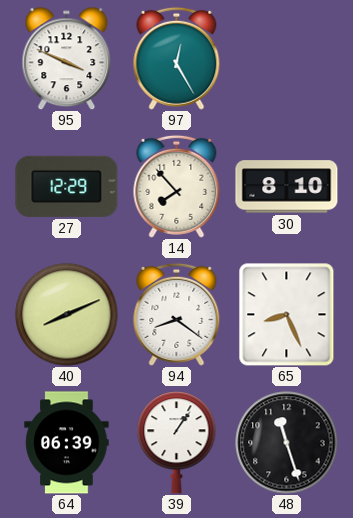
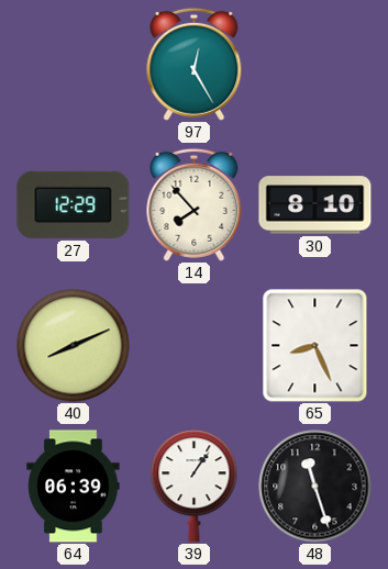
95: 3:49 -> none (67, 58)
94: 8:21 -> none (177, 314)
